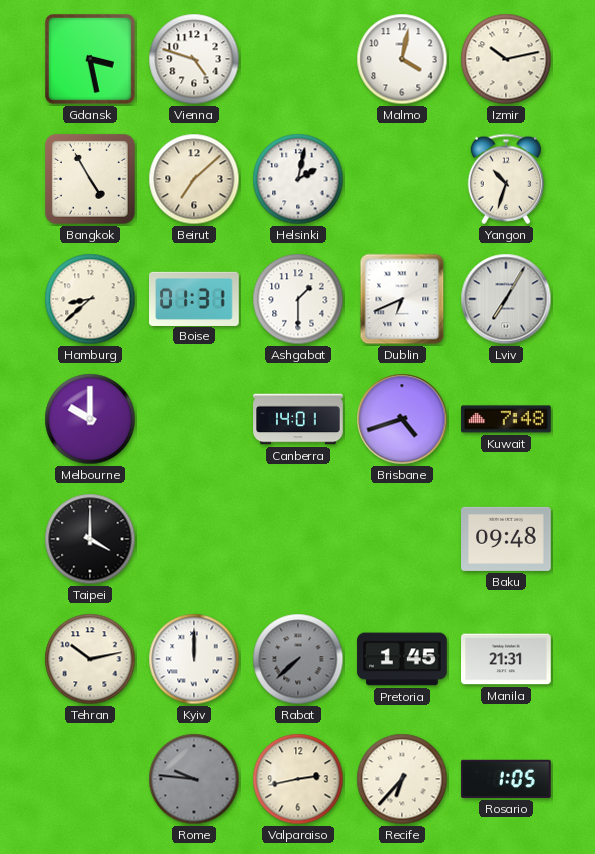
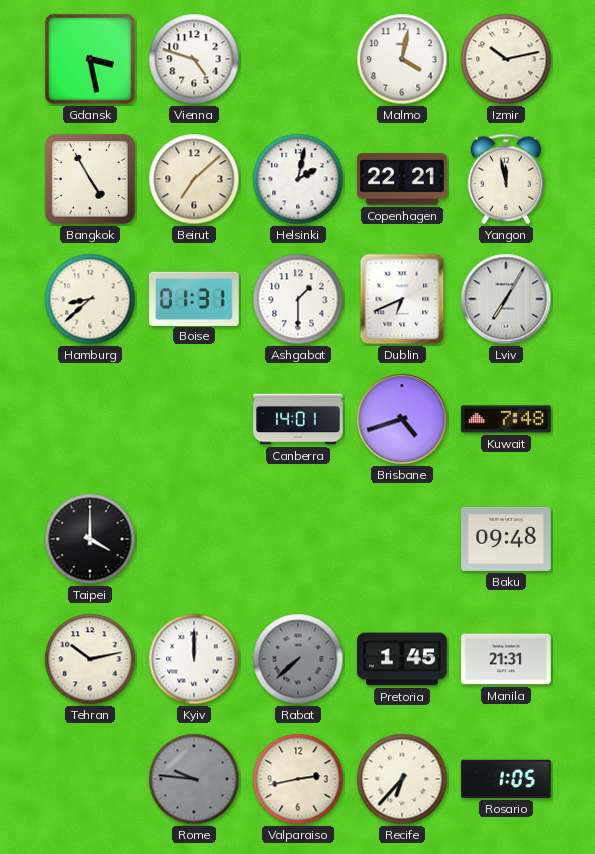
Copenhagen: none -> 22:21 (402, 179)
Yangon: 10:33 -> 11:58 (505, 179)
Melbourne: 10:00 -> none (90, 419)
